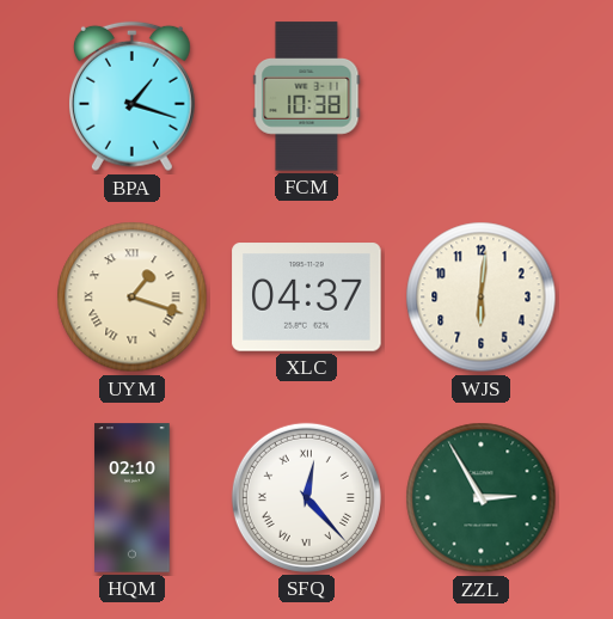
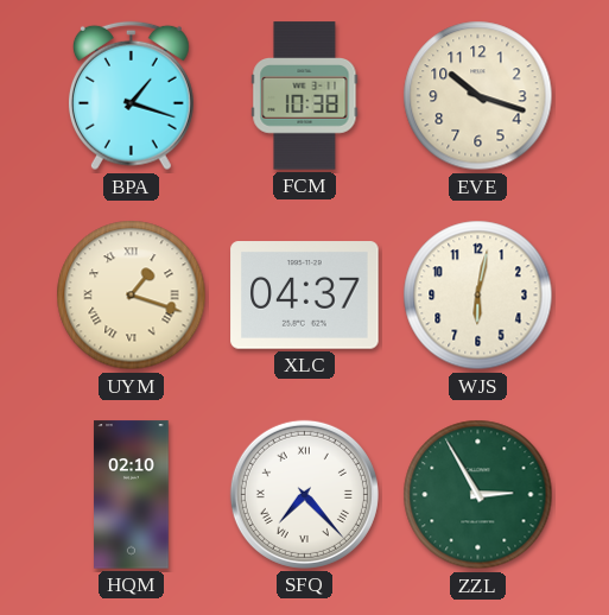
EVE: none -> 10:18 (478, 96)
WJS: 6:01 -> 6:02 (478, 296)
SFQ: 12:23 -> 7:23 (304, 494)
